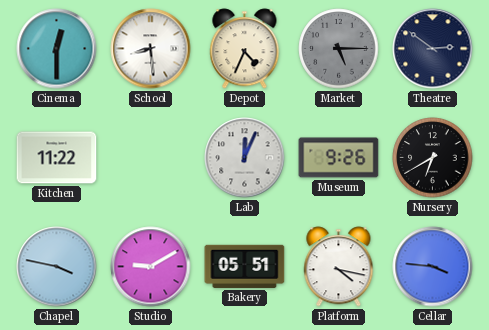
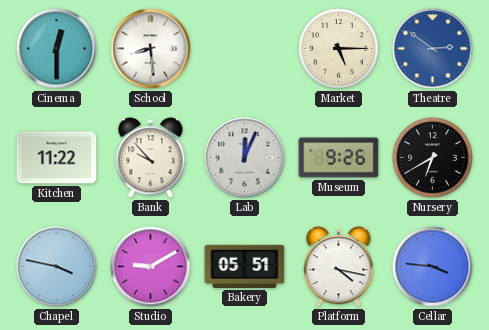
Depot: 4:34 -> none (245, 49)
Market dial: grey -> cream (339, 49)
Theatre dial: navy -> blue (433, 49)
Bank: none -> 9:53 (151, 158)
